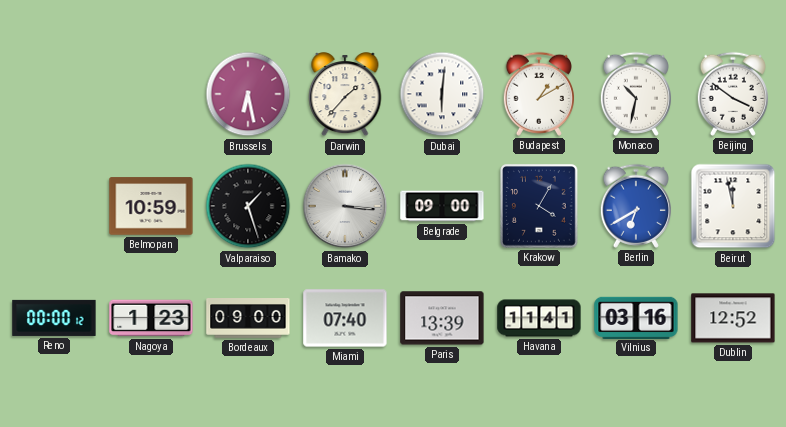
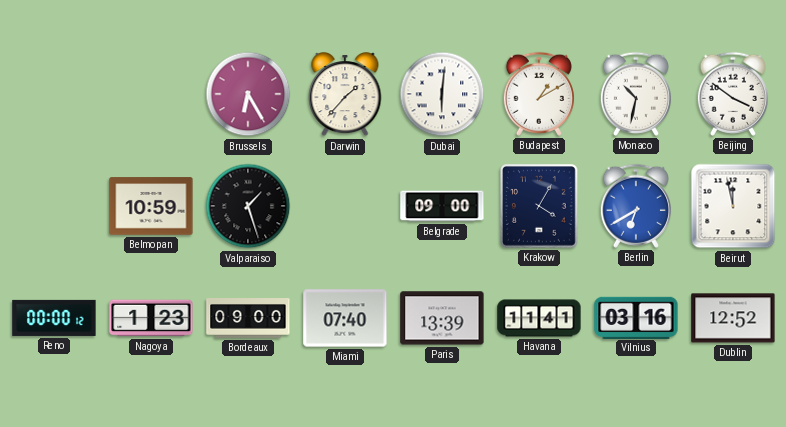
Brussels: 6:28 -> 6:25 (248, 94)
Bamako: 3:16 -> none (345, 206)
